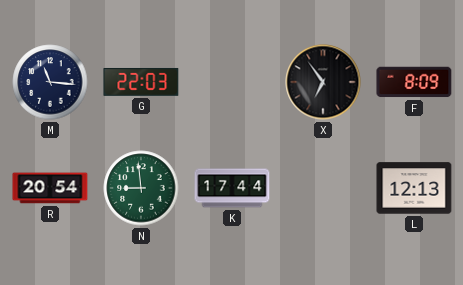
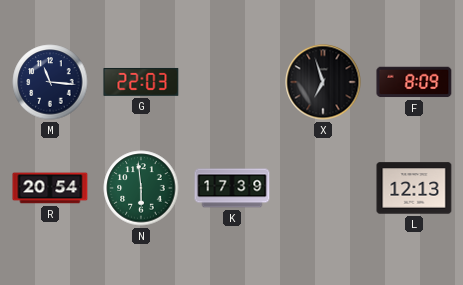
X: 6:54 -> 6:57 (323, 82)
N: 8:59 -> 5:59 (141, 188)
K: 17:44 -> 17:39 (232, 188)
